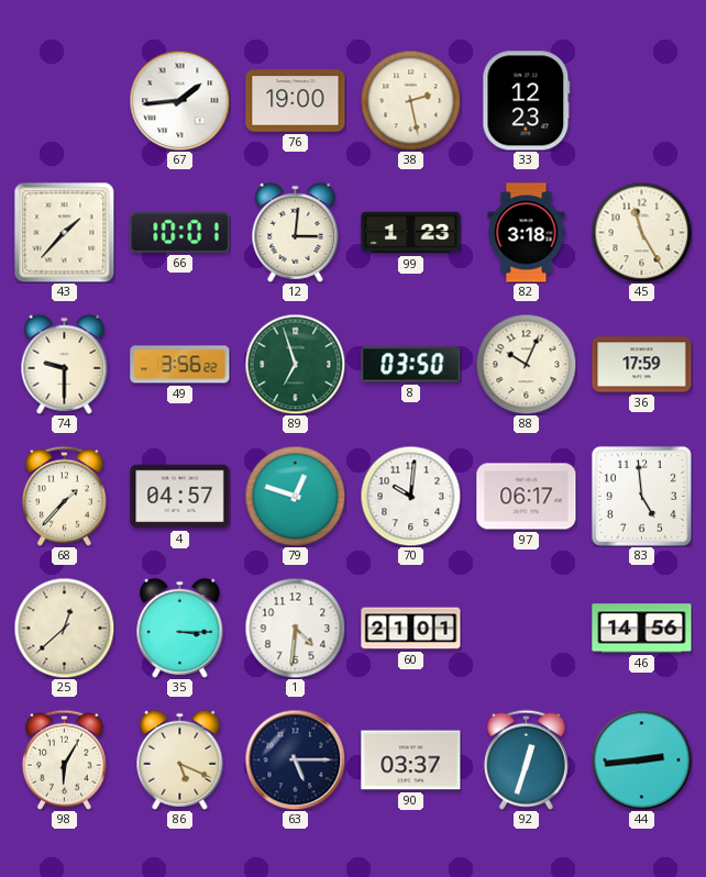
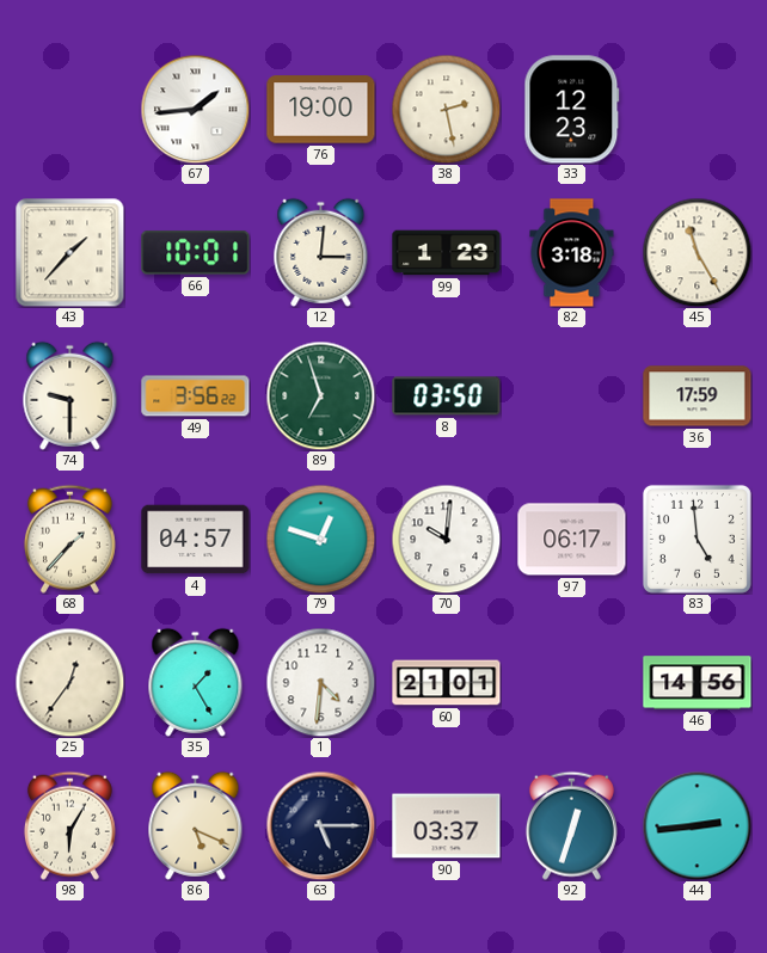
88: 10:04 -> none (526, 364)
25: 12:38 -> 12:36 (69, 682)
35: 3:15 -> 1:25 (196, 682)
